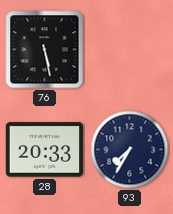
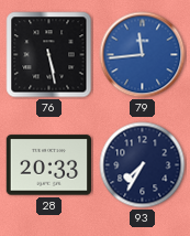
79: none -> 11:44 (143, 55)
